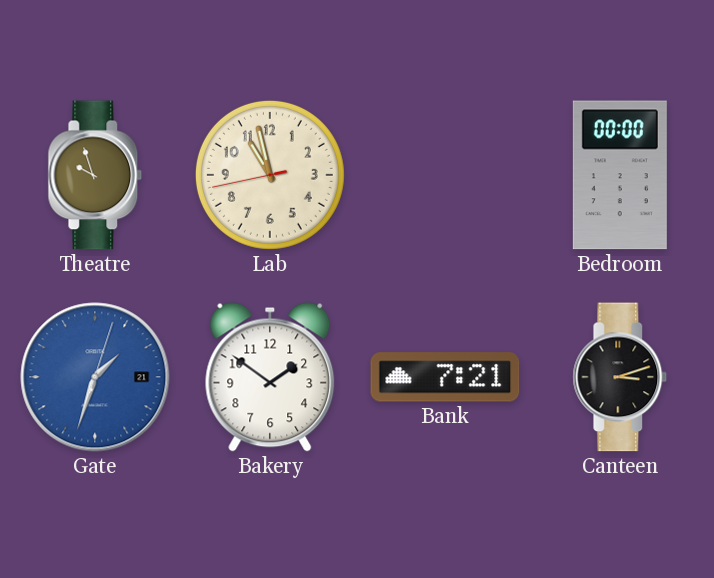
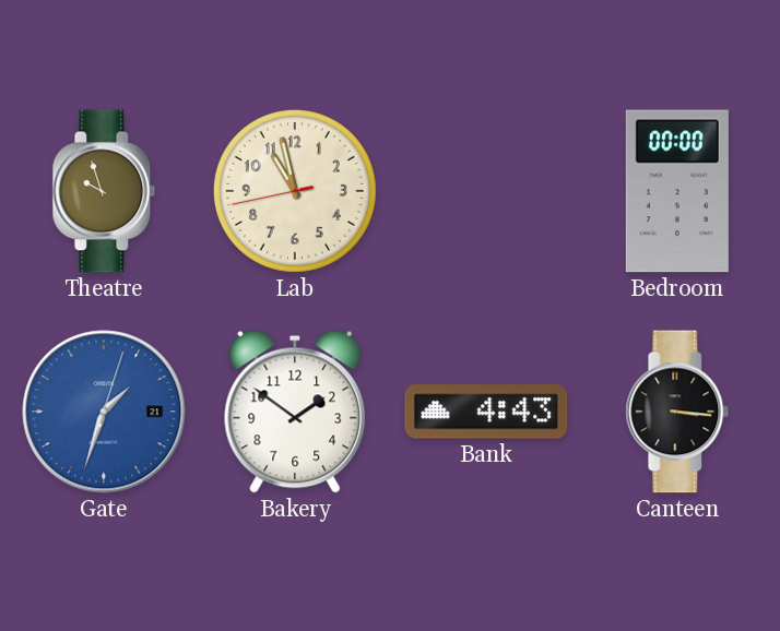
Bank: 7:21 -> 4:43 (486, 412)
Canteen: 3:12 -> 3:16 (677, 412)
